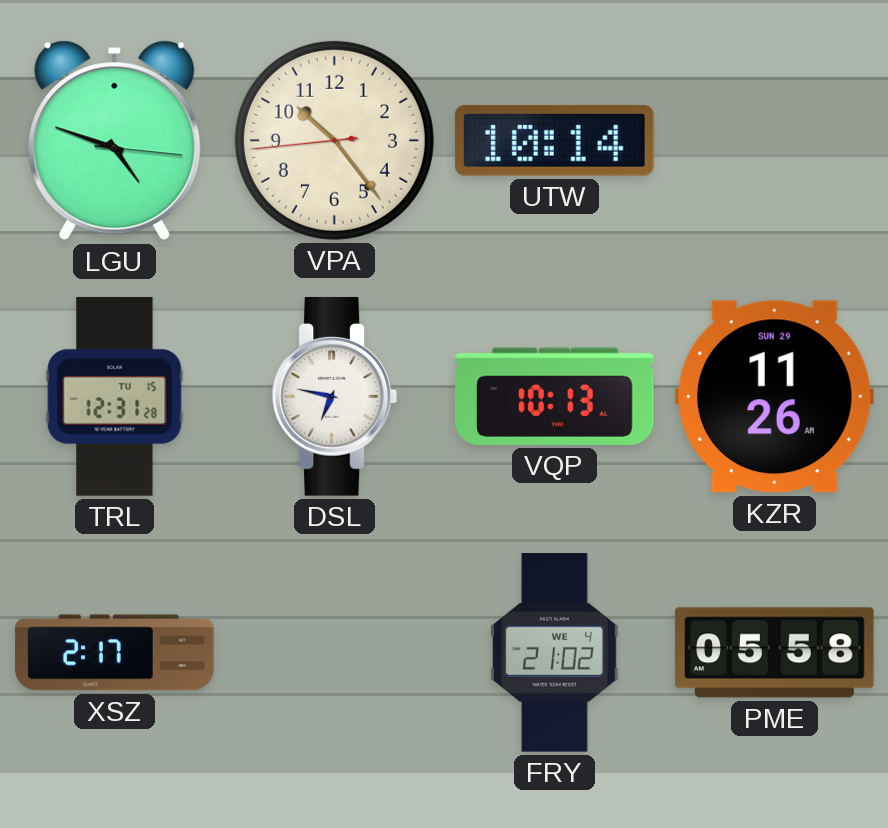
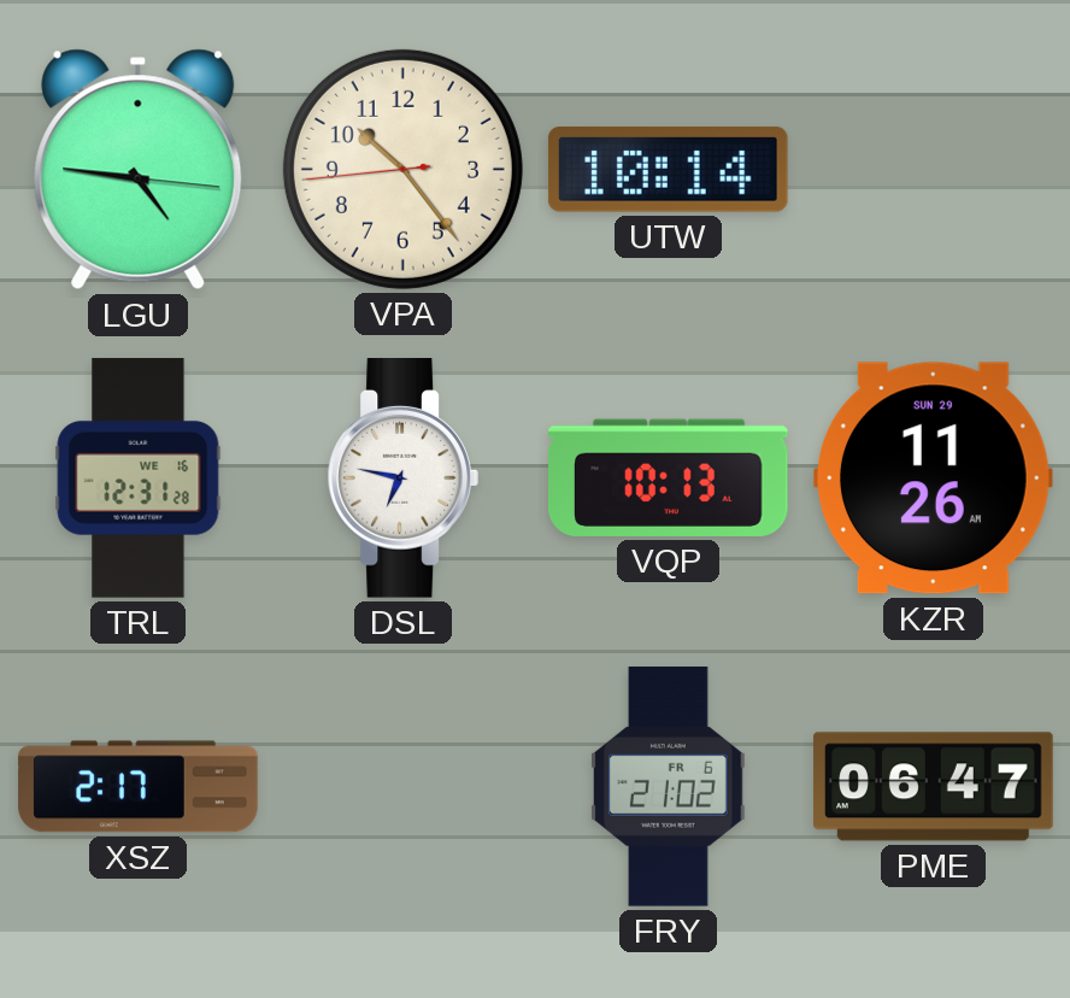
LGU: 4:48 -> 4:46 (139, 170)
TRL date: TU 15 -> WE 16 (139, 479)
FRY date: WE 4 -> FR 6 (669, 787)
PME: 05:58 -> 06:47 (934, 787)
